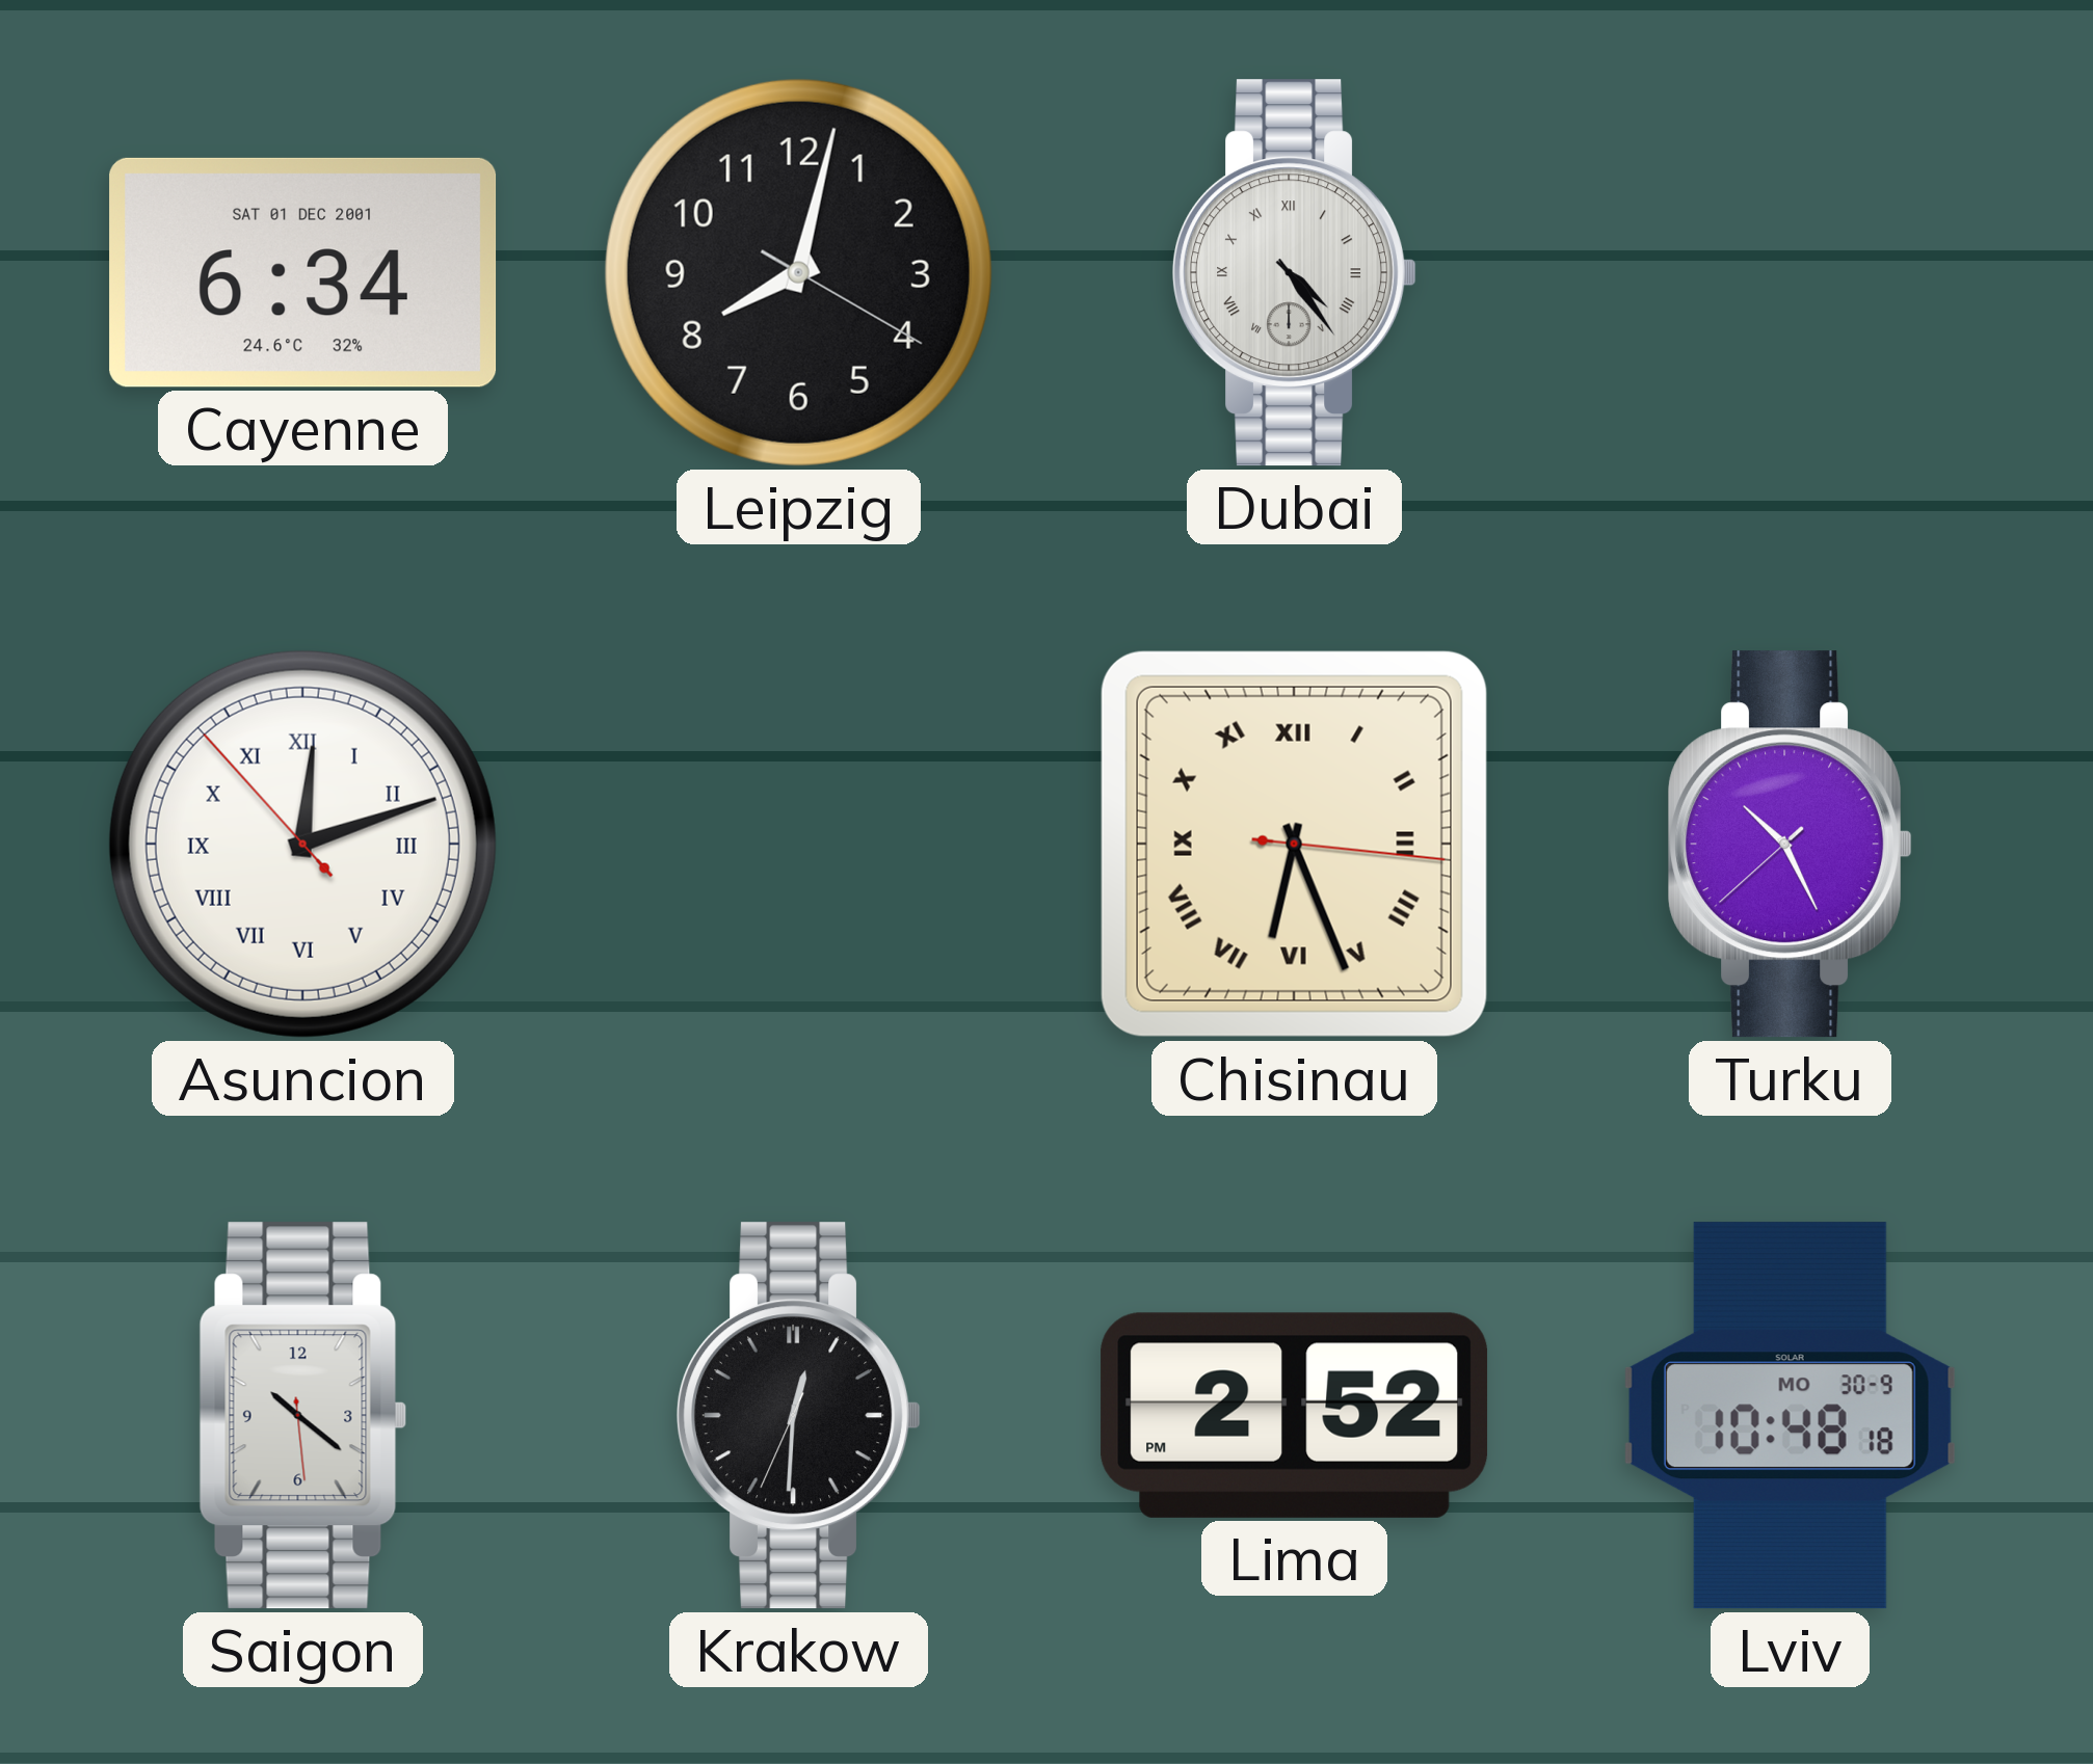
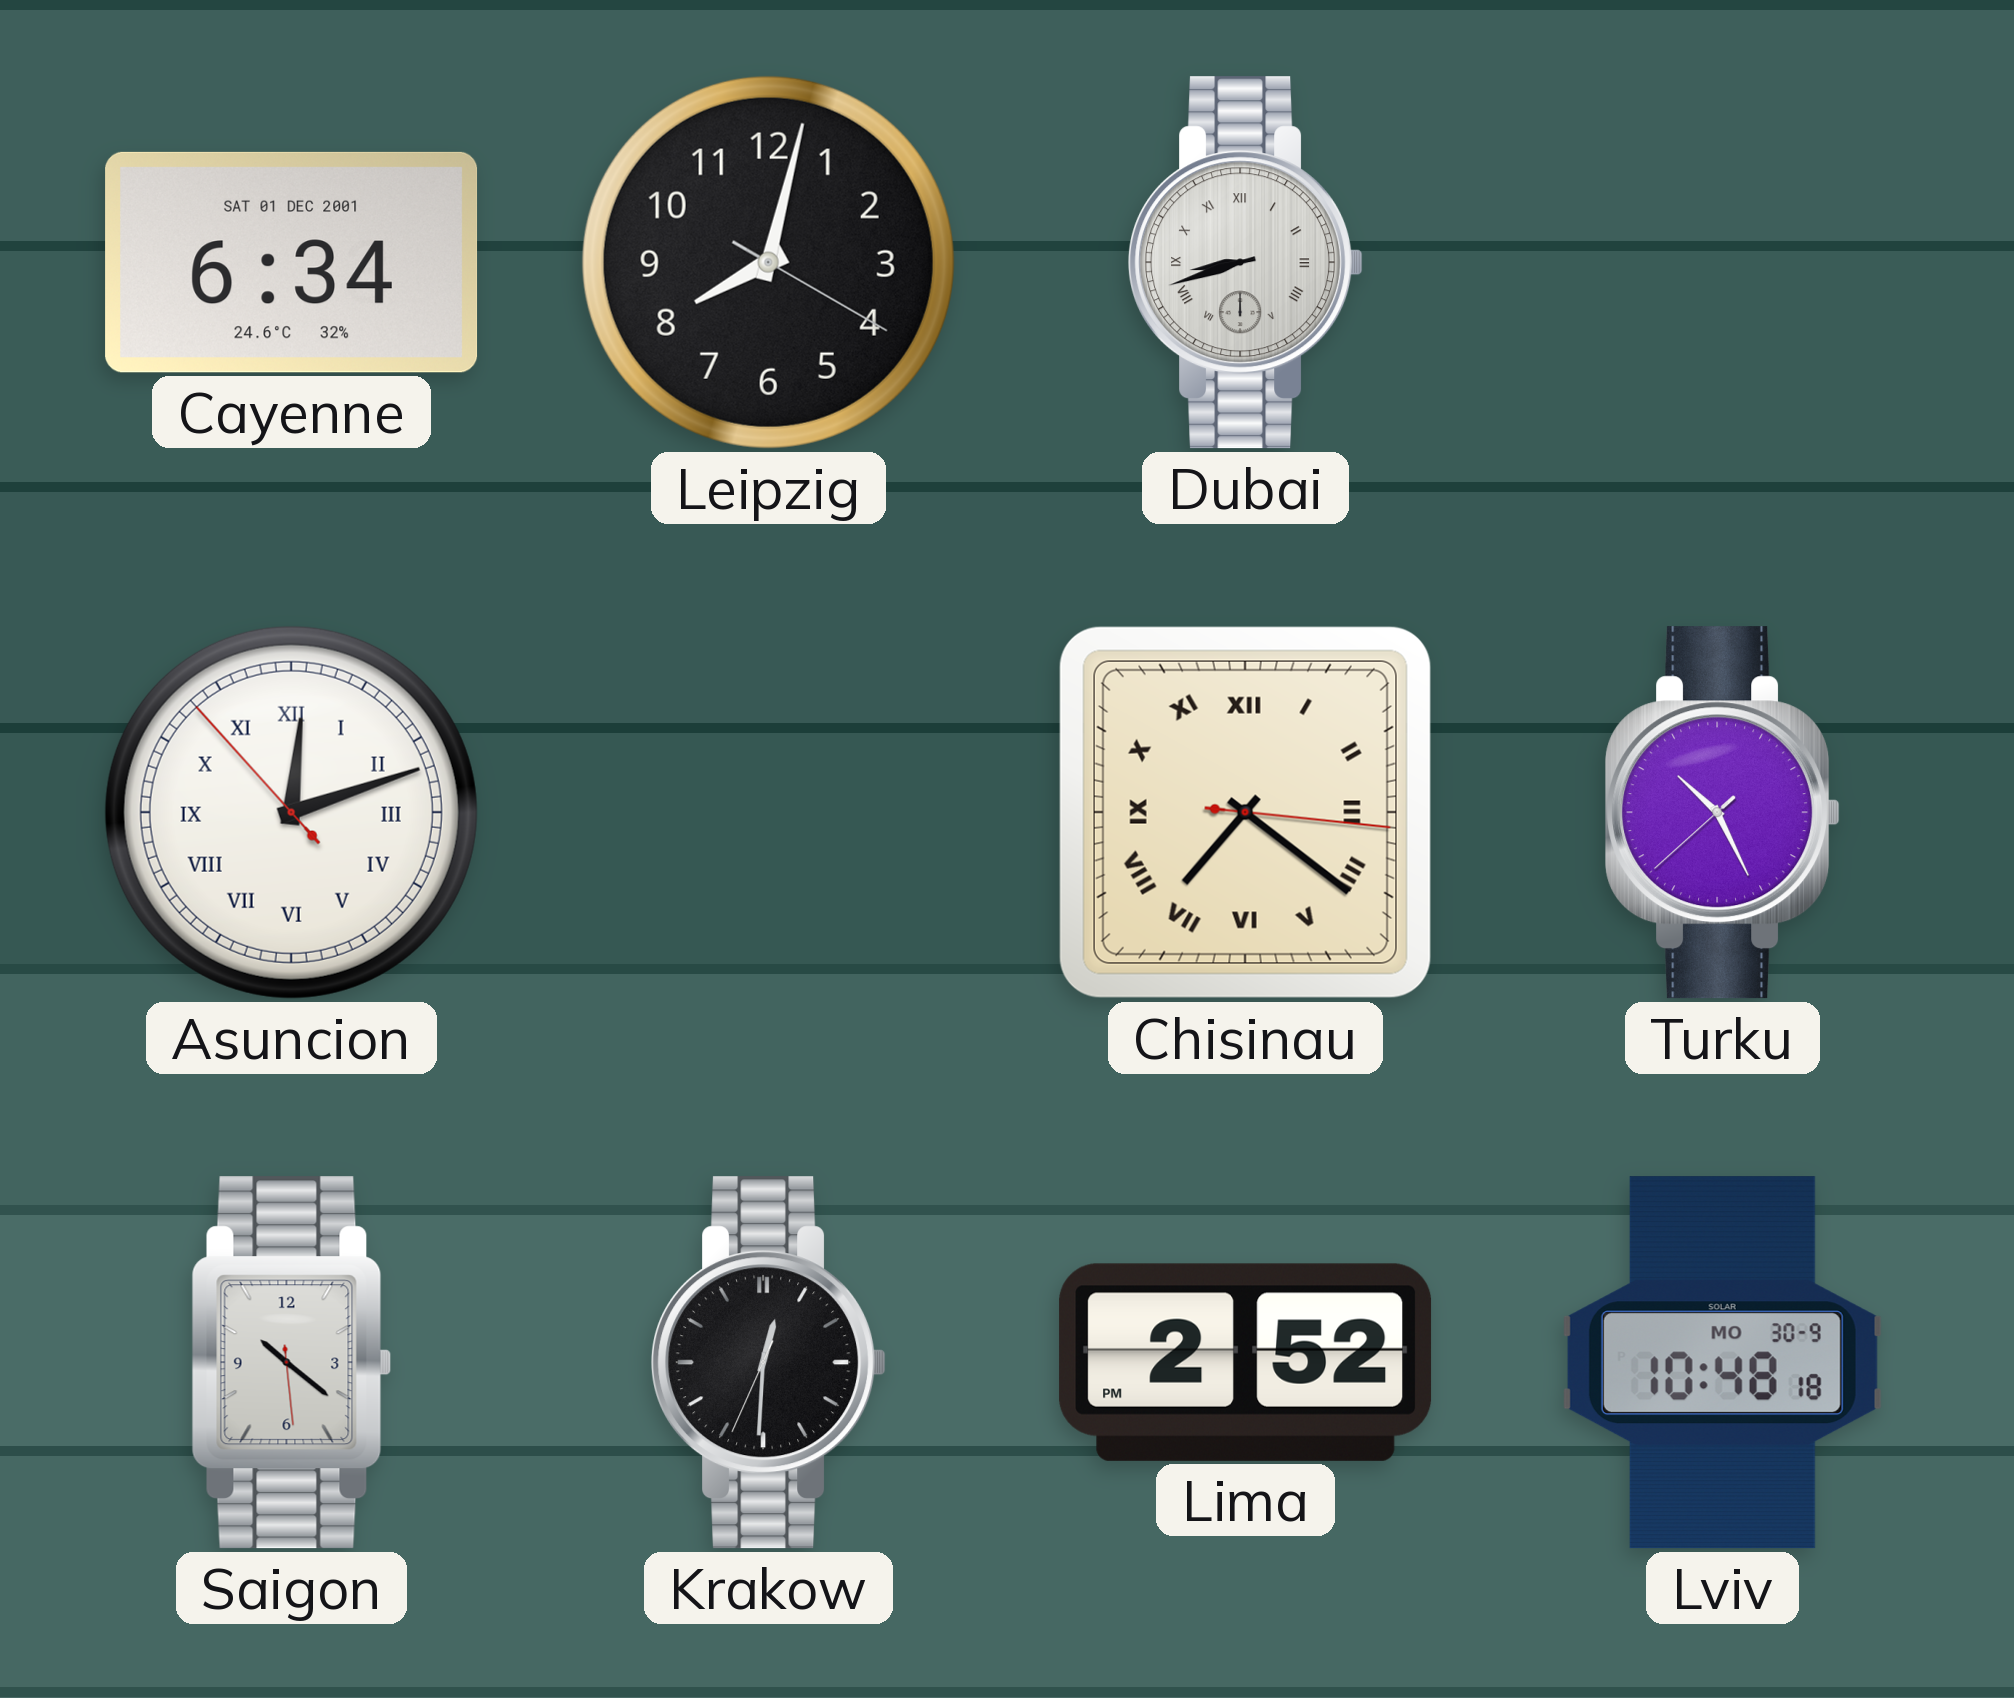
Dubai: 4:24 -> 8:42 (1246, 263)
Chisinau: 6:26 -> 7:21 (1245, 812)
